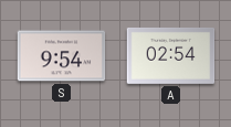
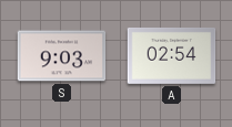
S: 9:54 -> 9:03 (62, 56)
